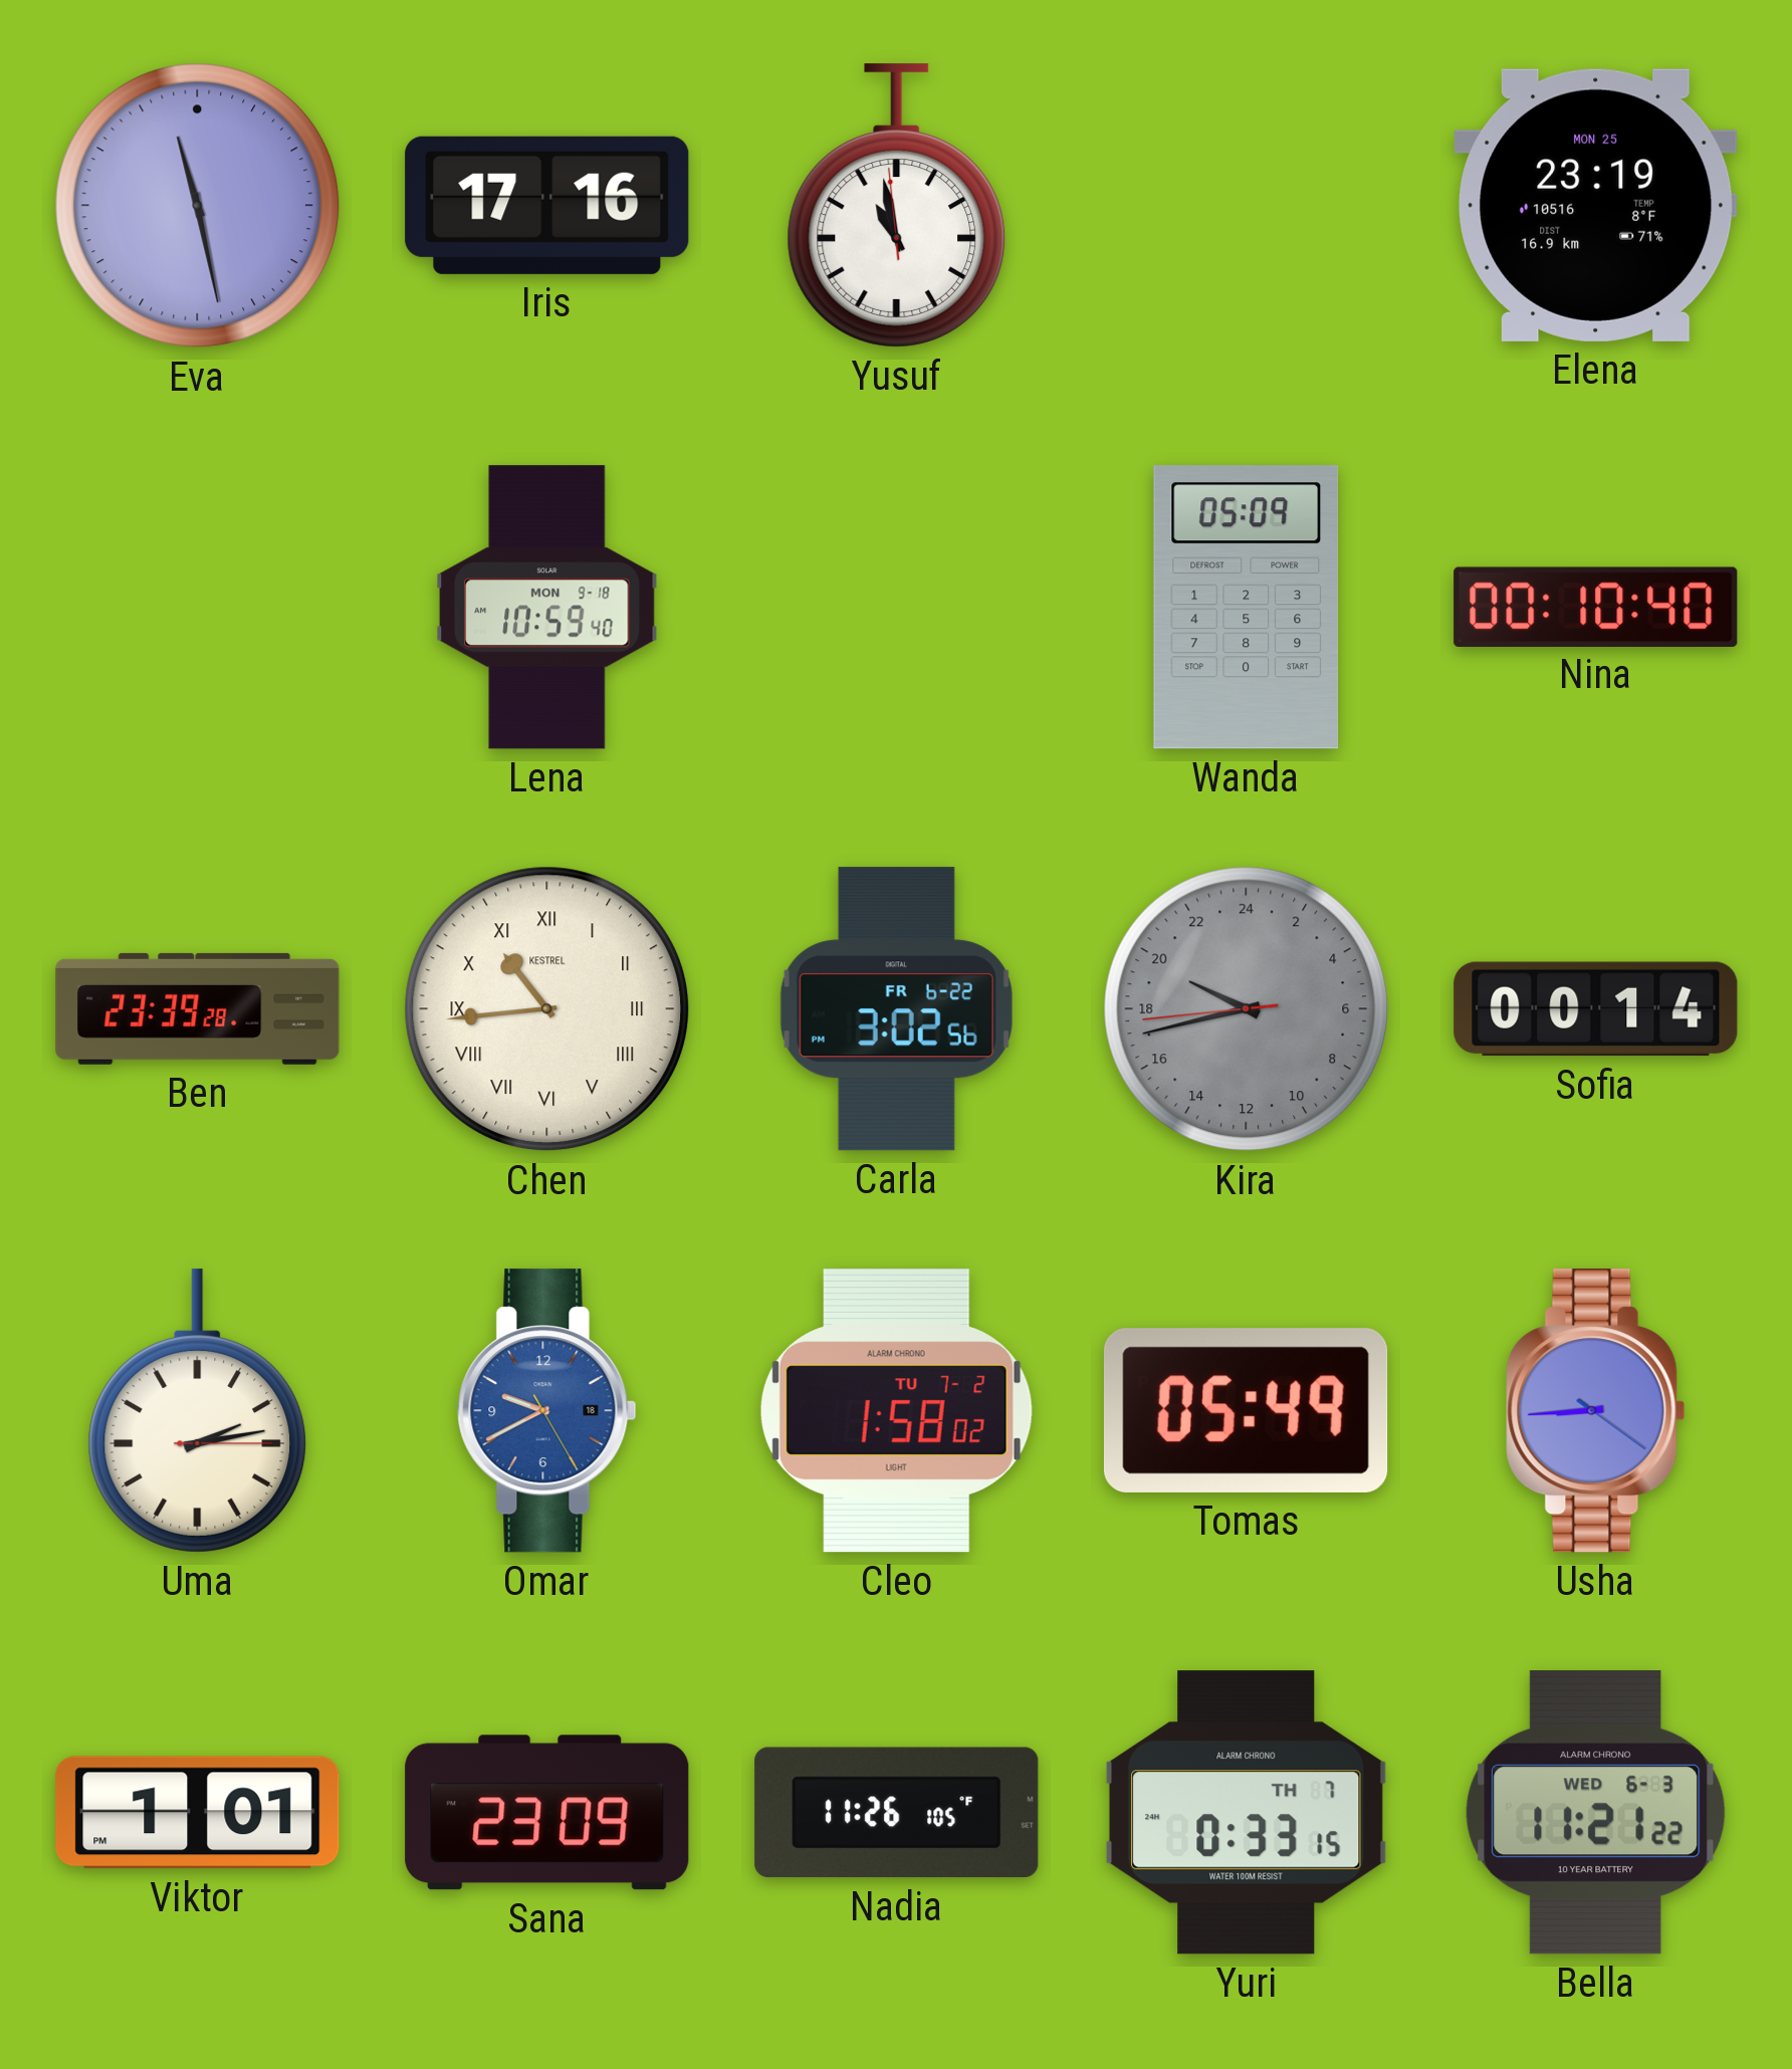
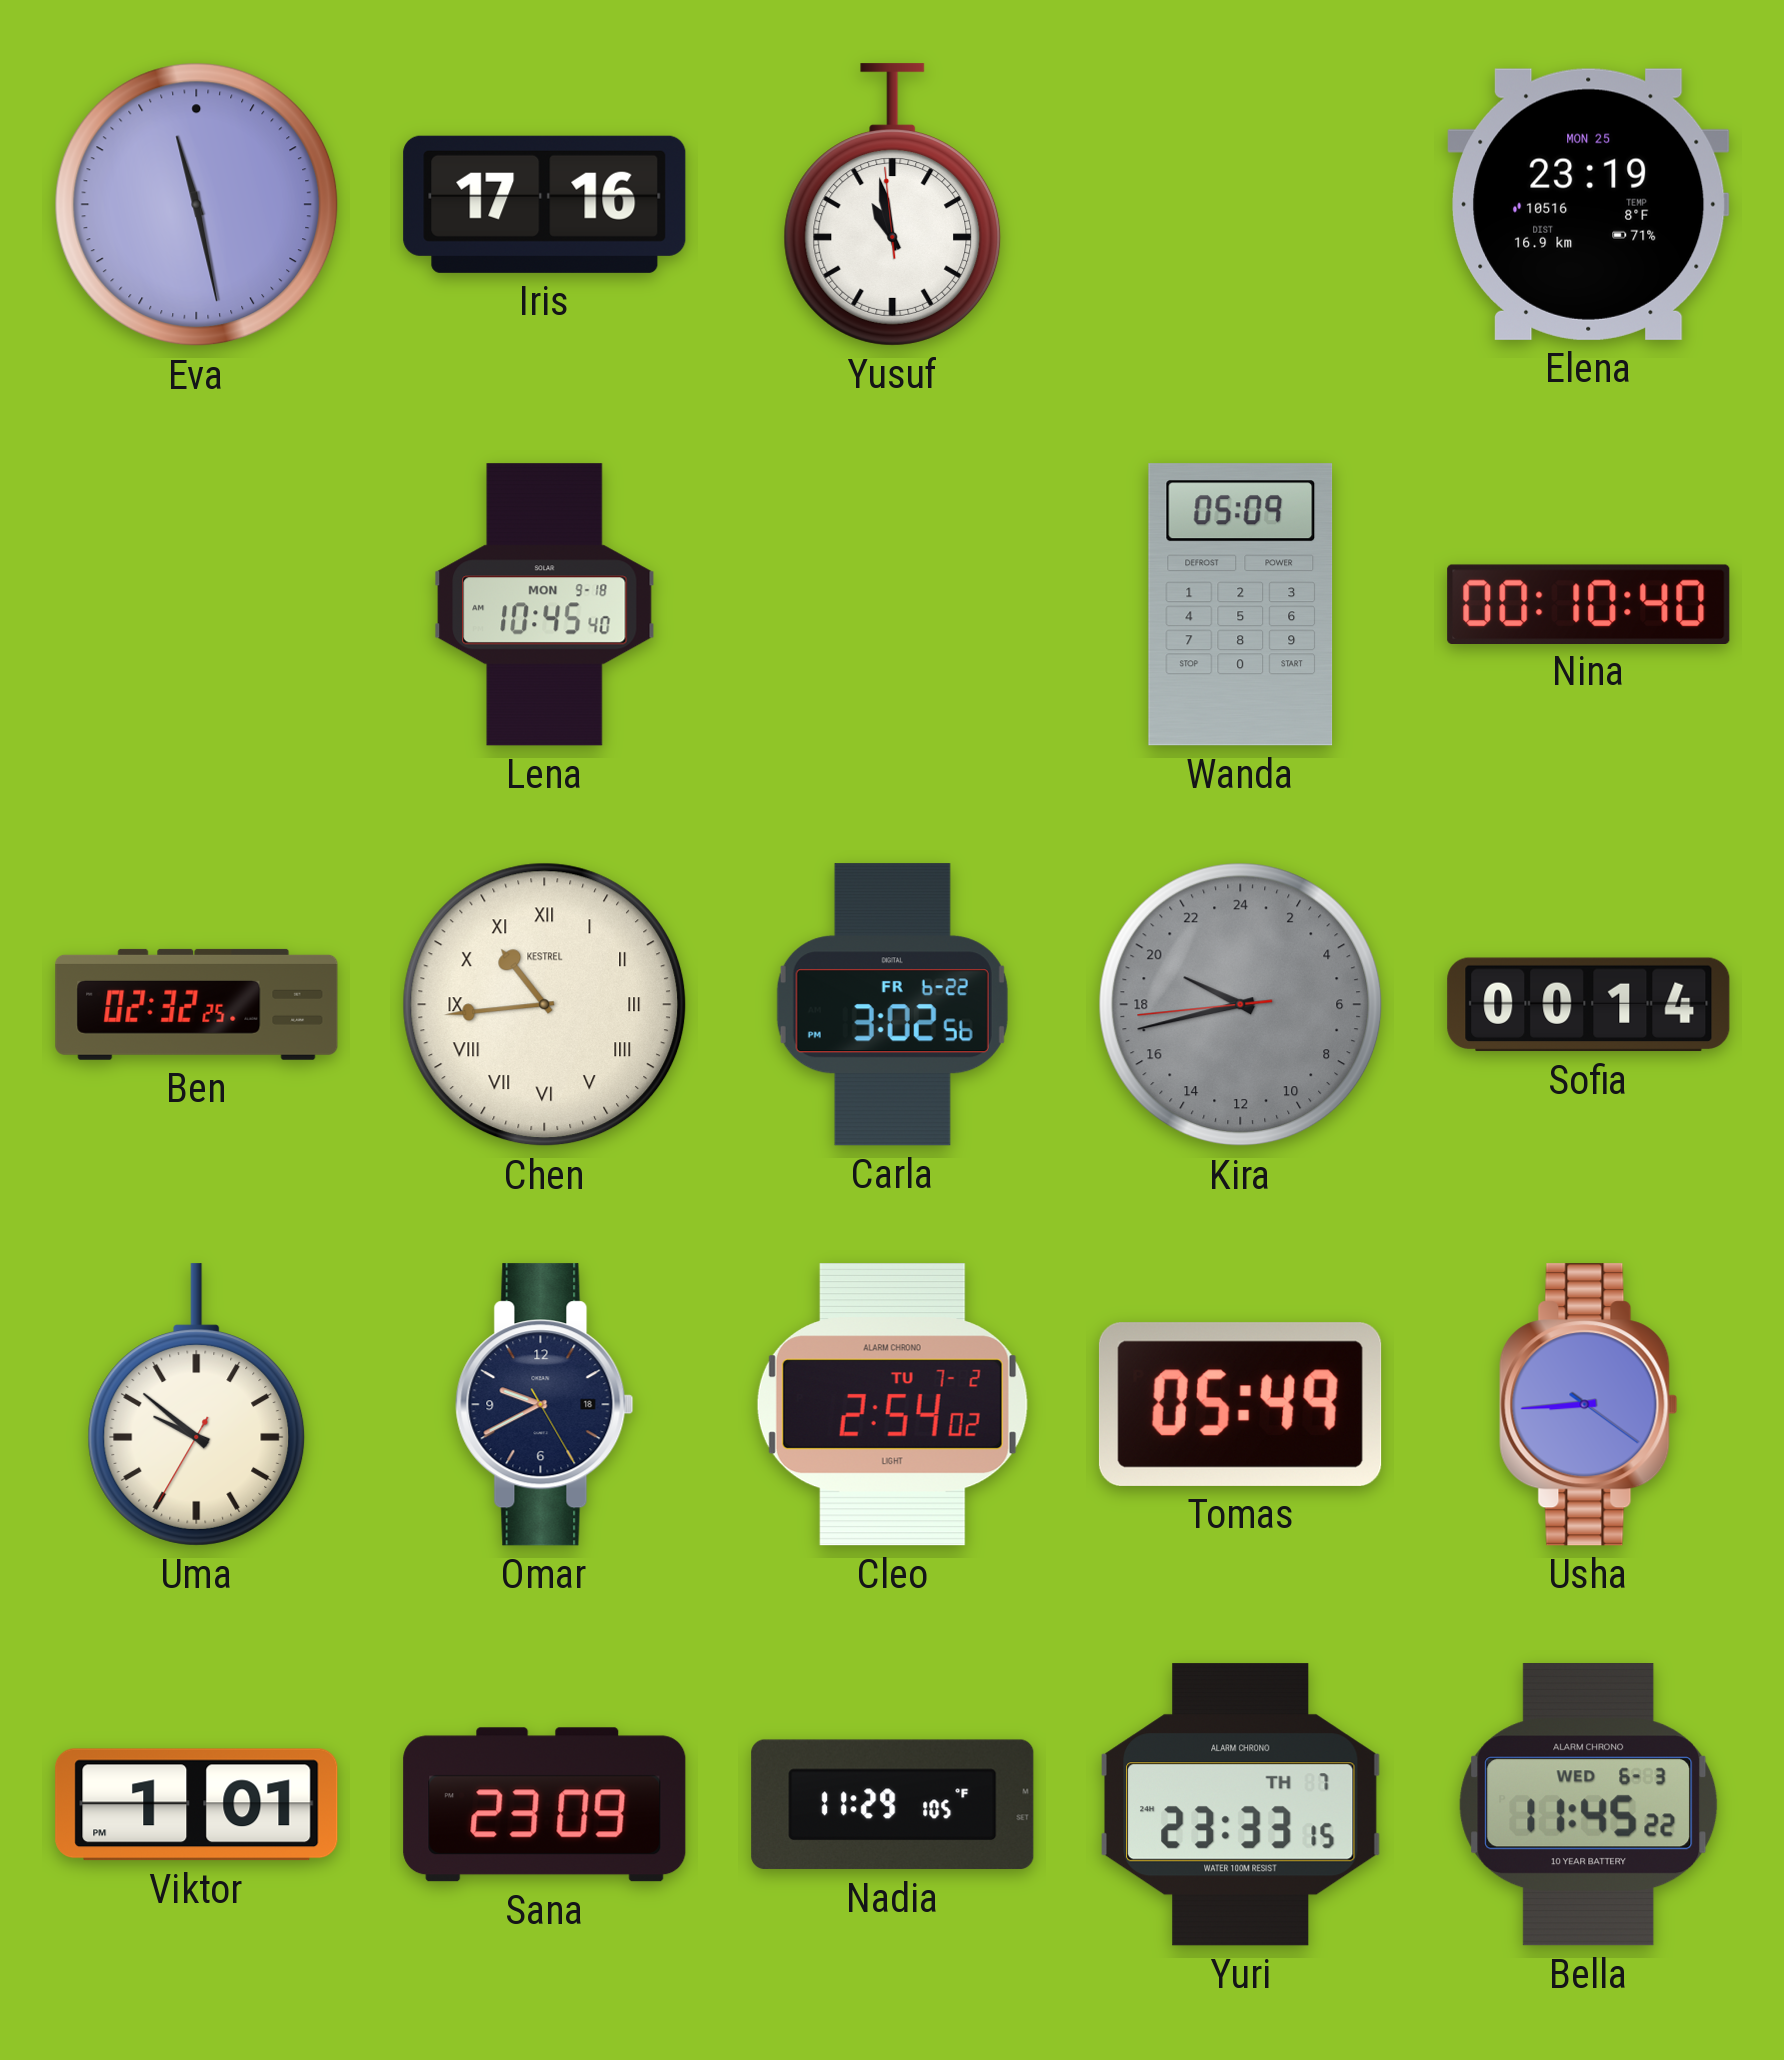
Lena: 10:59 -> 10:45 (545, 605)
Ben: 23:39 -> 02:32 (197, 1004)
Uma: 2:13 -> 9:51 (197, 1405)
Omar dial: blue -> navy (545, 1405)
Cleo: 1:58 -> 2:54 (892, 1405)
Nadia: 11:26 -> 11:29 (893, 1805)
Yuri: 0:33 -> 23:33 (1240, 1805)
Bella: 11:21 -> 11:45 (1589, 1805)
